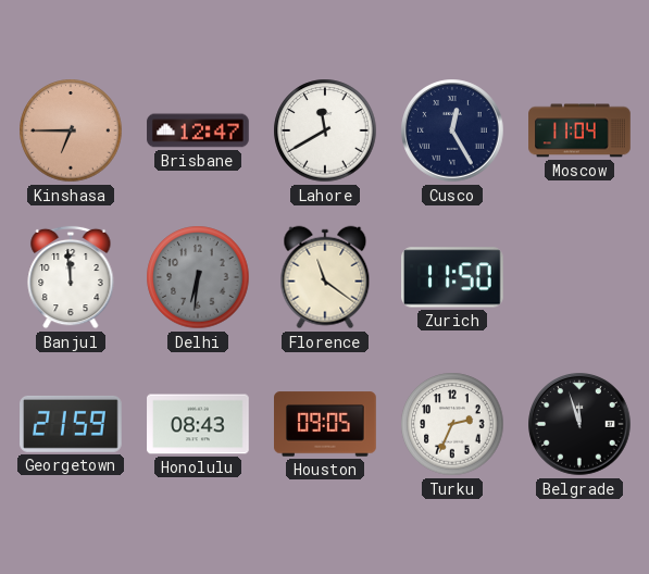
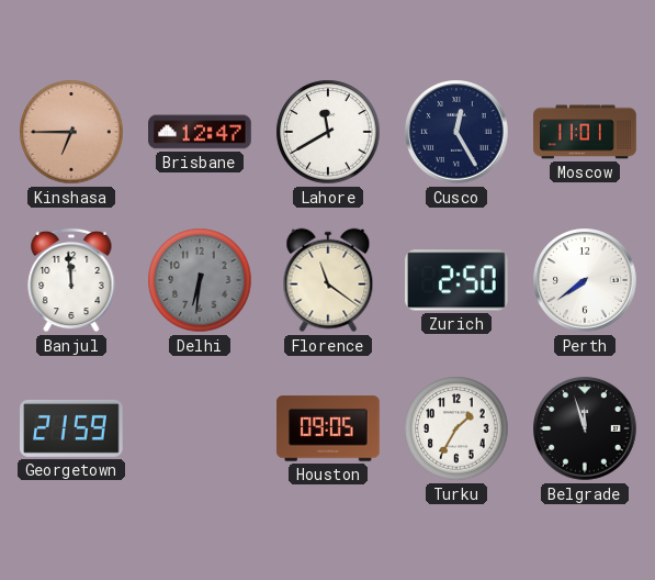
Moscow: 11:04 -> 11:01 (585, 132)
Zurich: 11:50 -> 2:50 (458, 280)
Perth: none -> 7:39 (585, 280)
Honolulu: 08:43 -> none (198, 424)
Turku: 2:34 -> 1:35 (456, 428)
